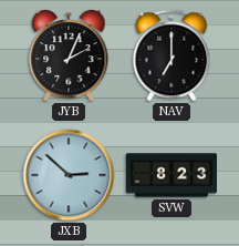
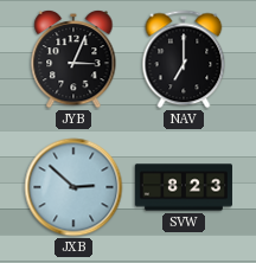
JYB: 2:04 -> 3:04 (73, 59)
